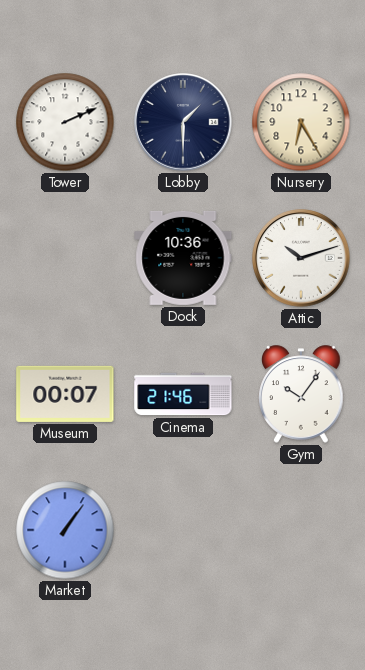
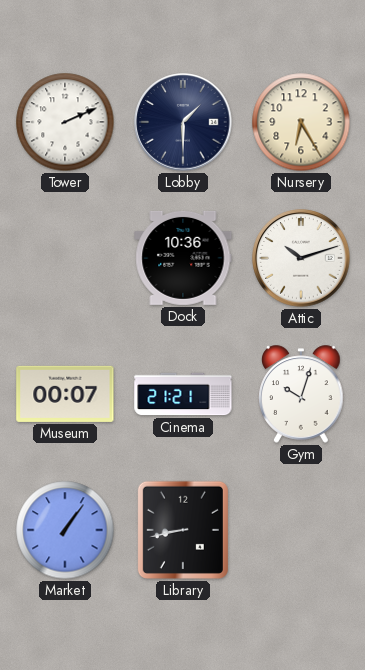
Cinema: 21:46 -> 21:21 (183, 394)
Gym: 10:06 -> 10:03 (301, 394)
Library: none -> 8:43 (183, 530)
